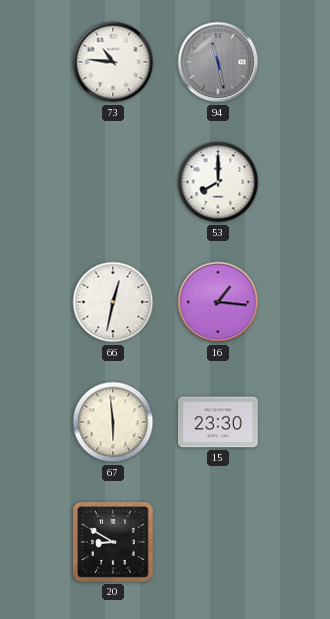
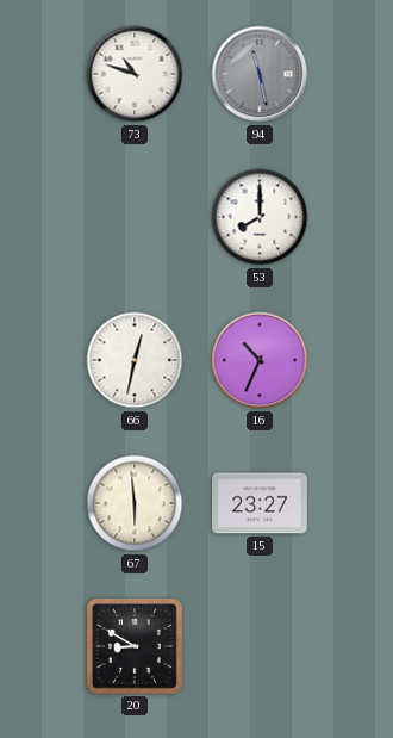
73: 10:46 -> 10:48 (135, 74)
16: 1:16 -> 10:34 (260, 360)
15: 23:30 -> 23:27 (261, 503)
